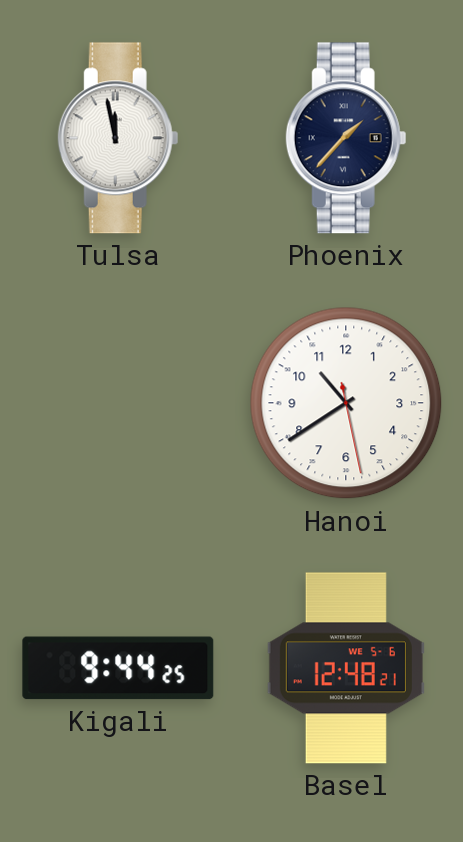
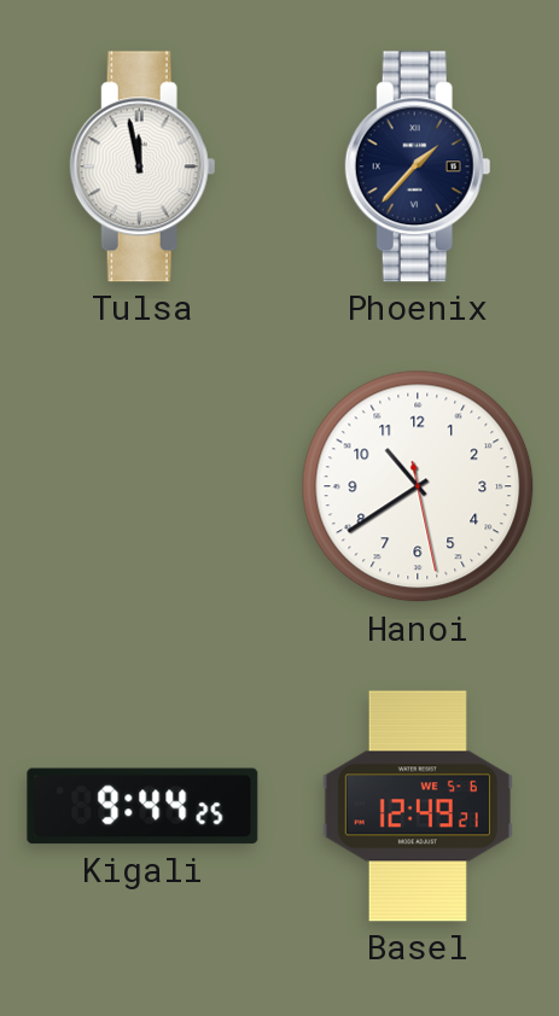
Basel: 12:48 -> 12:49 (418, 806)
